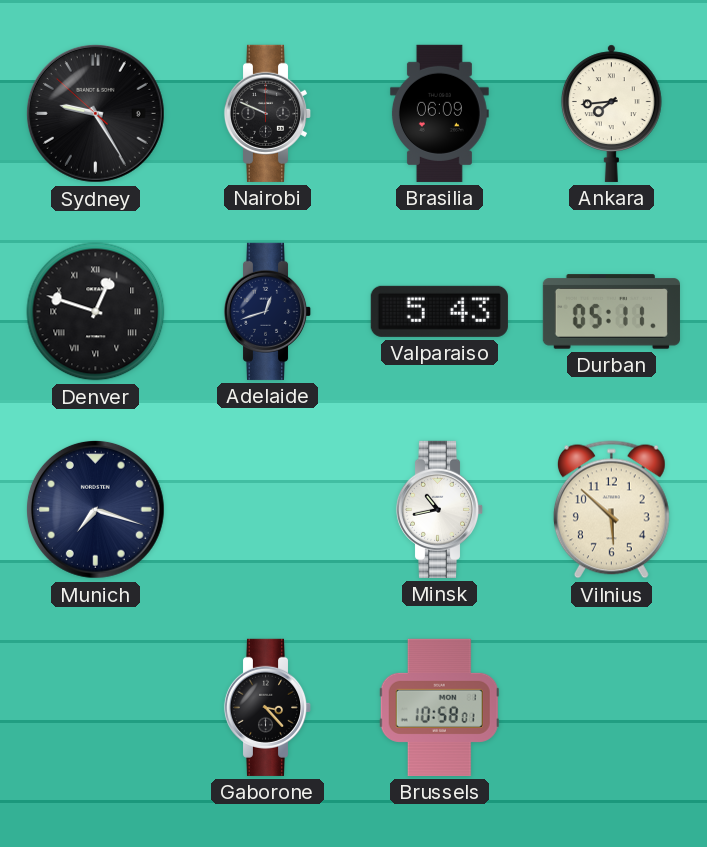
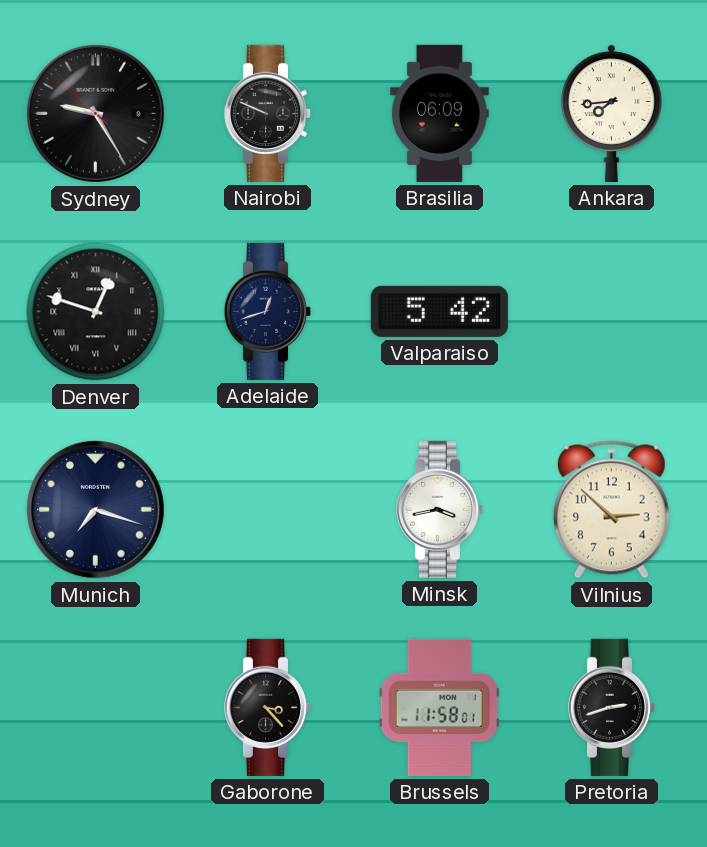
Valparaiso: 5:43 -> 5:42 (439, 311)
Durban: 05:11 -> none (611, 312)
Minsk: 10:43 -> 3:43 (440, 509)
Vilnius: 5:52 -> 2:52 (611, 510)
Brussels: 10:58 -> 11:58 (439, 707)
Pretoria: none -> 2:42 (612, 707)
